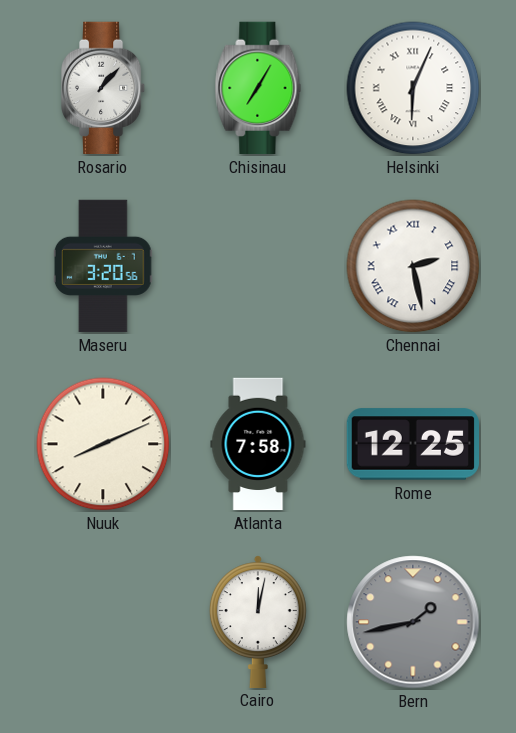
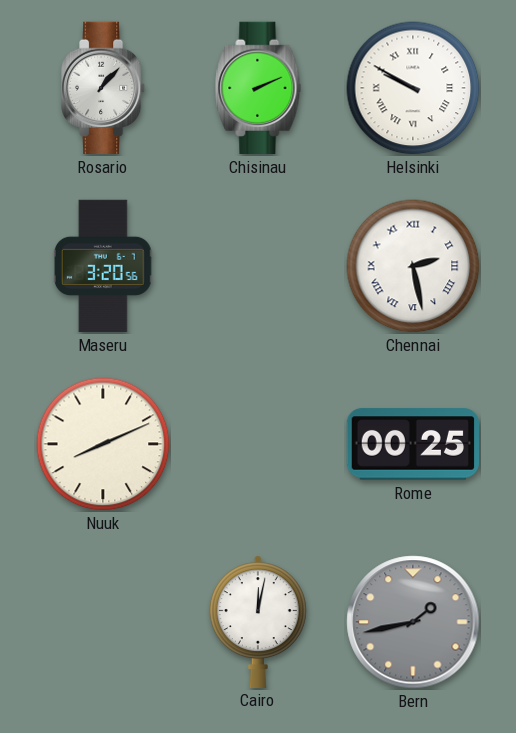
Chisinau: 7:05 -> 2:11 (258, 88)
Helsinki: 6:04 -> 9:50 (413, 88)
Atlanta: 7:58 -> none (258, 444)
Rome: 12:25 -> 00:25 (412, 444)
